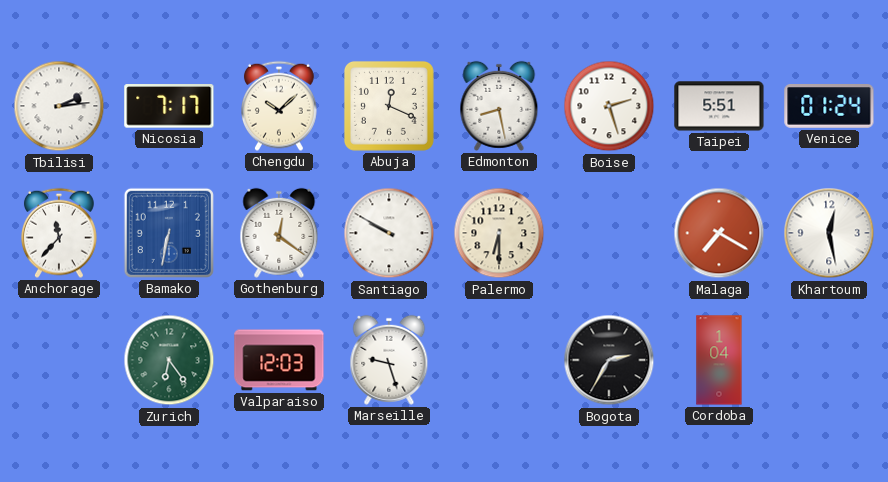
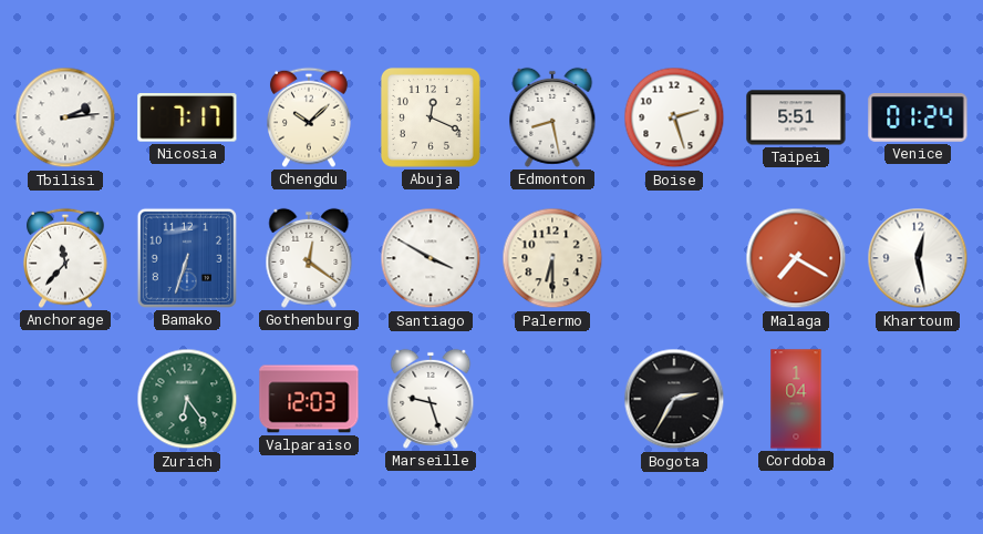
Bamako: 6:32 -> 6:33 (187, 258)
Santiago: 9:50 -> 3:50 (431, 258)
